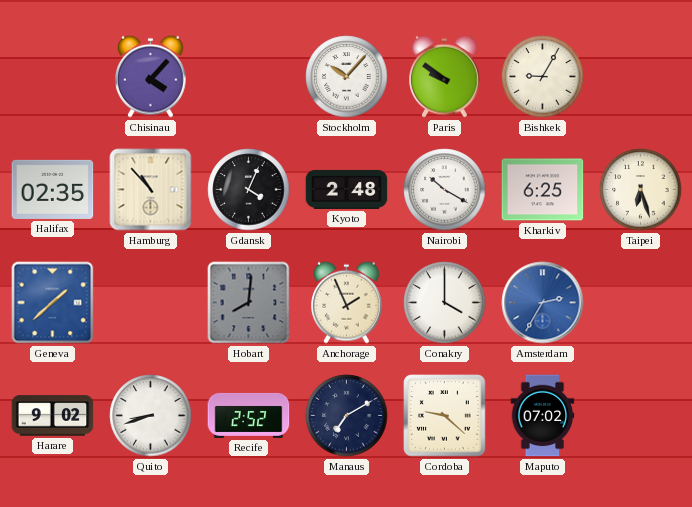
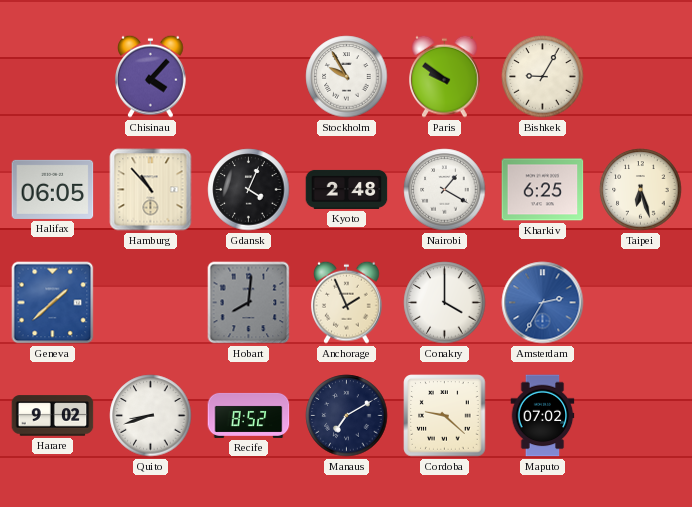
Stockholm: 10:07 -> 9:55 (347, 77)
Halifax: 02:35 -> 06:05 (53, 189)
Nairobi: 10:20 -> 1:20 (445, 190)
Recife: 2:52 -> 8:52 (249, 415)
